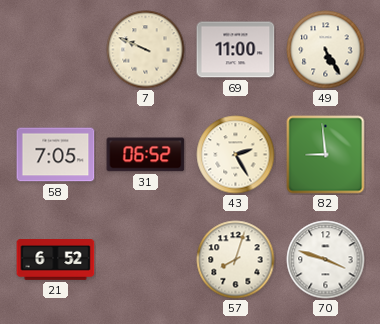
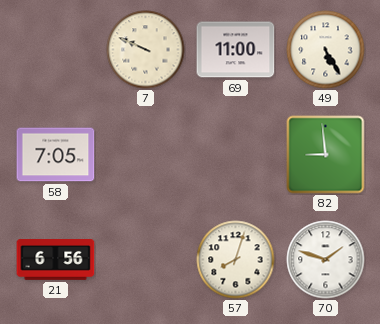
31: 06:52 -> none (146, 155)
43: 2:25 -> none (236, 155)
21: 6:52 -> 6:56 (56, 260)
70: 3:48 -> 1:48 (326, 260)
